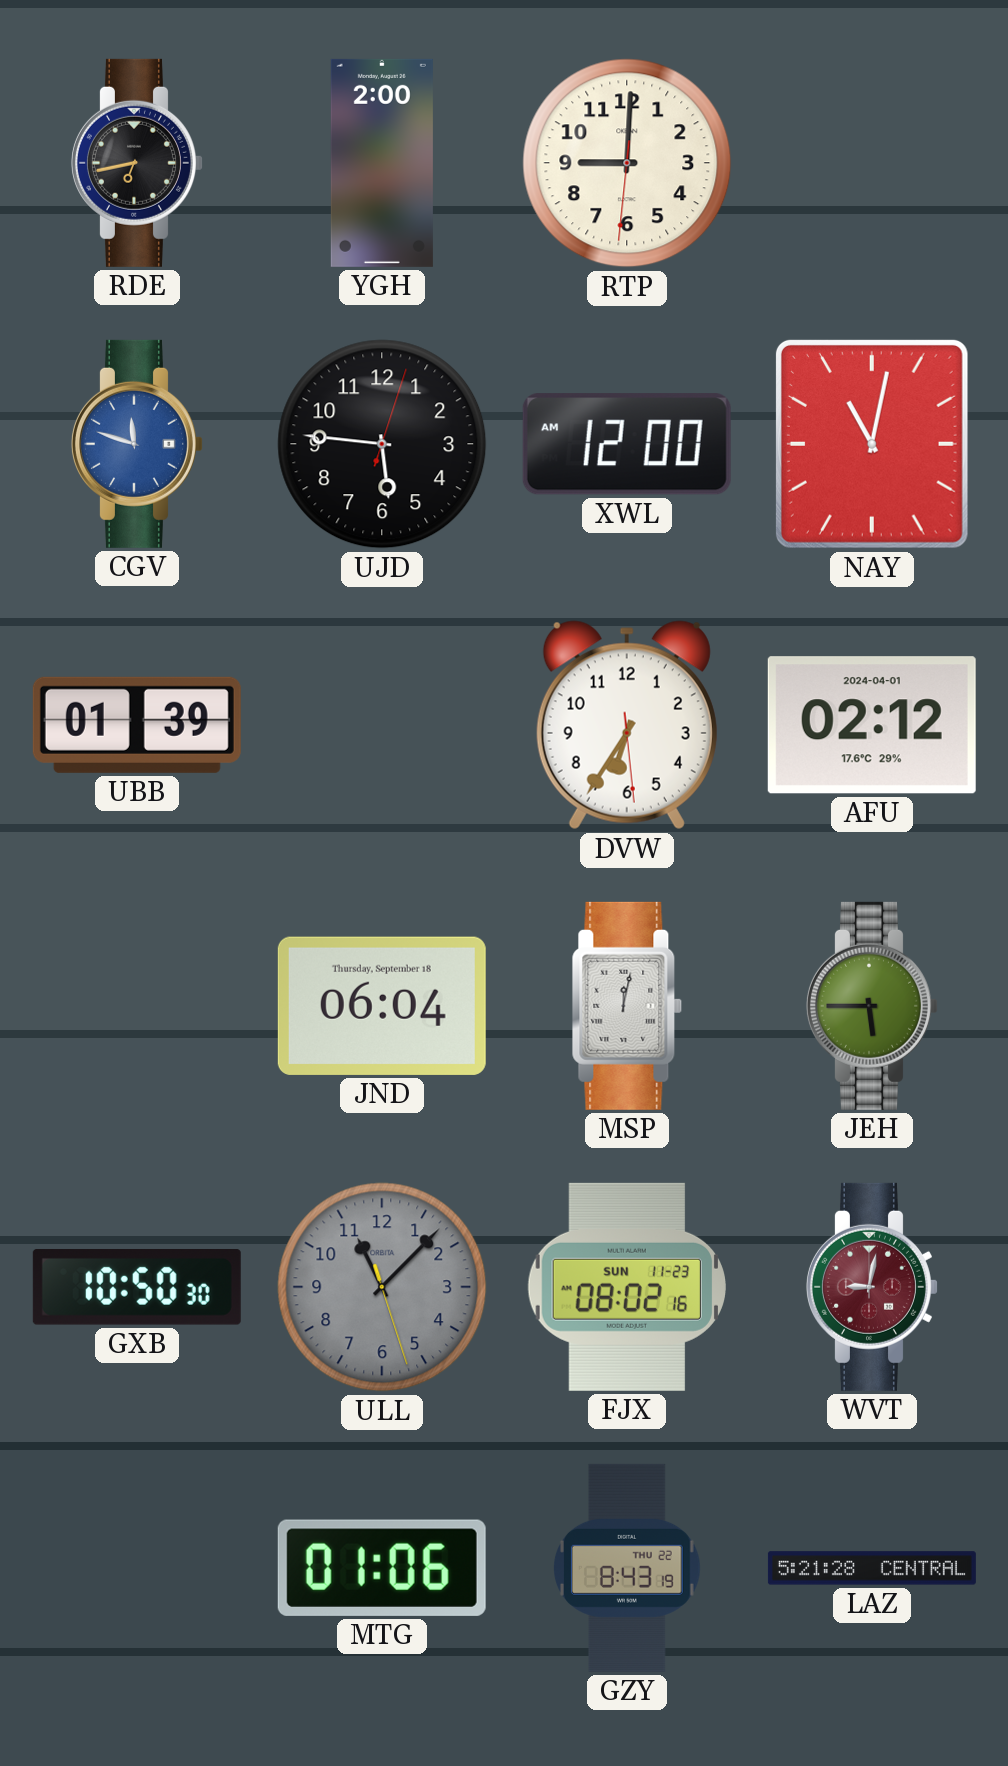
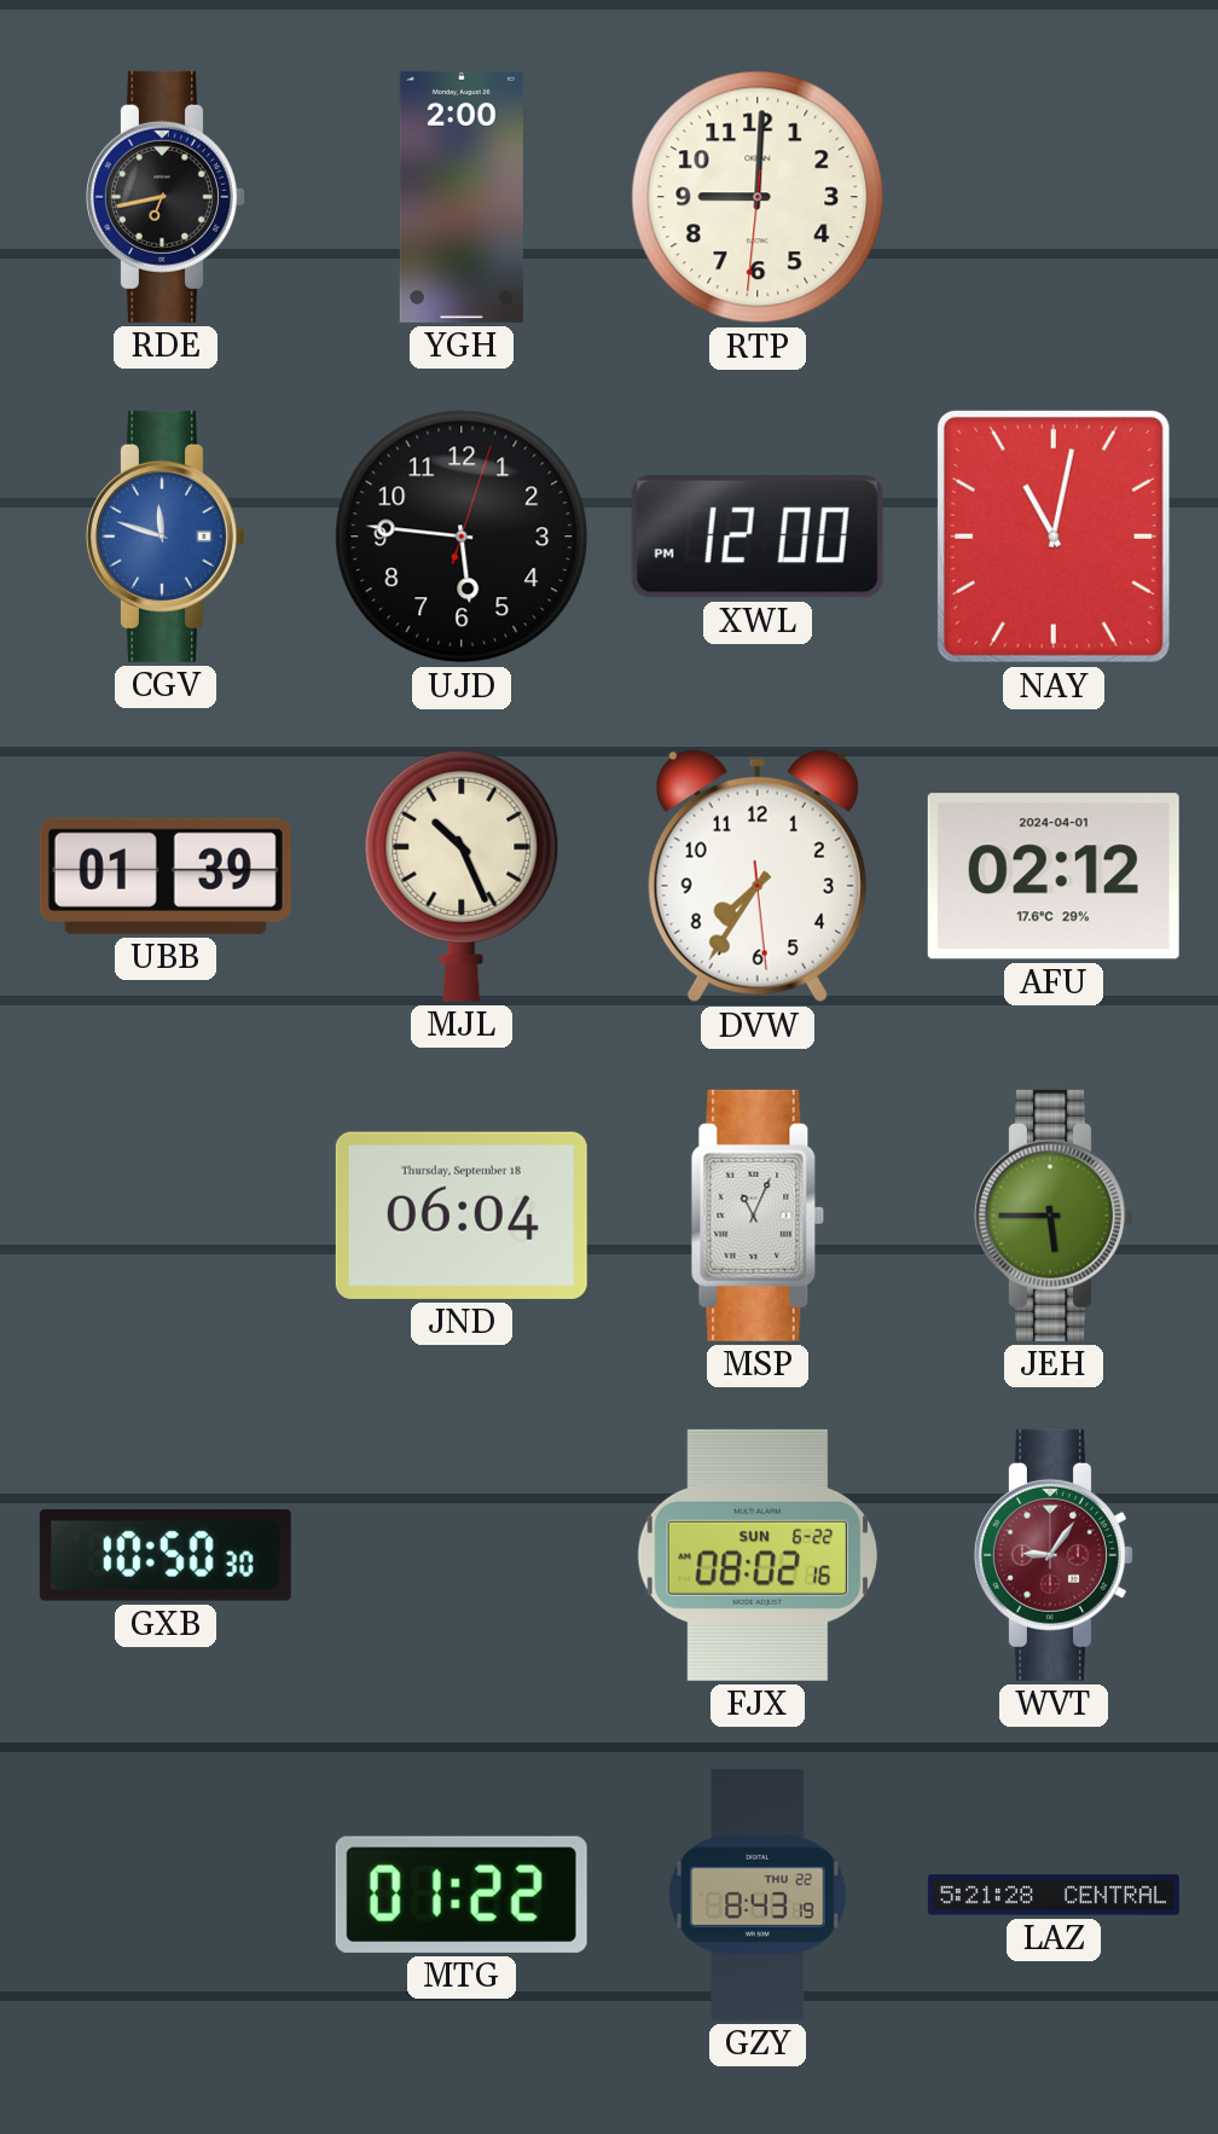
XWL: 12:00 AM -> 12:00 PM (758, 537)
MJL: none -> 10:26 (462, 875)
DVW: 6:35 -> 7:35 (758, 876)
MSP: 12:02 -> 11:04 (758, 1216)
ULL: 11:07 -> none (382, 1287)
FJX date: SUN 11-23 -> SUN 6-22 (758, 1555)
WVT: 9:02 -> 9:06 (1054, 1555)
MTG: 01:06 -> 01:22 (462, 1895)
